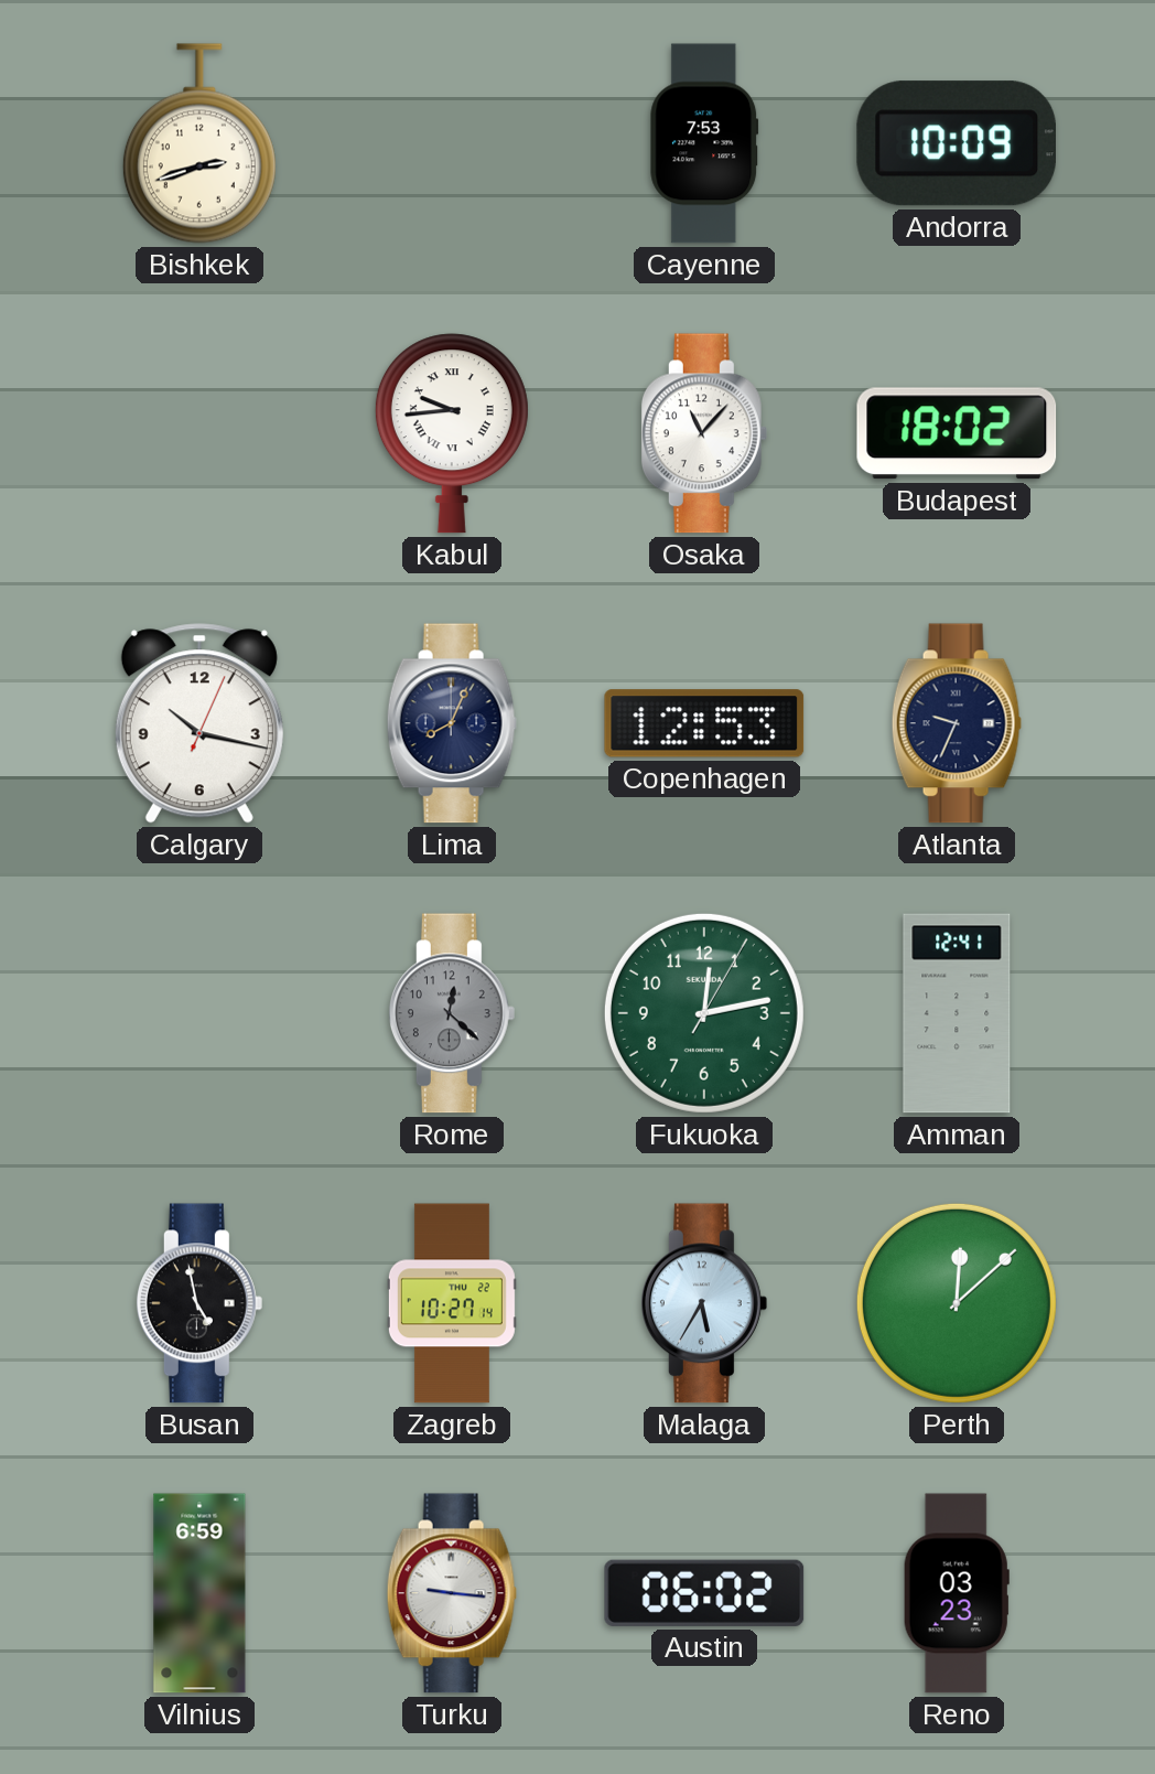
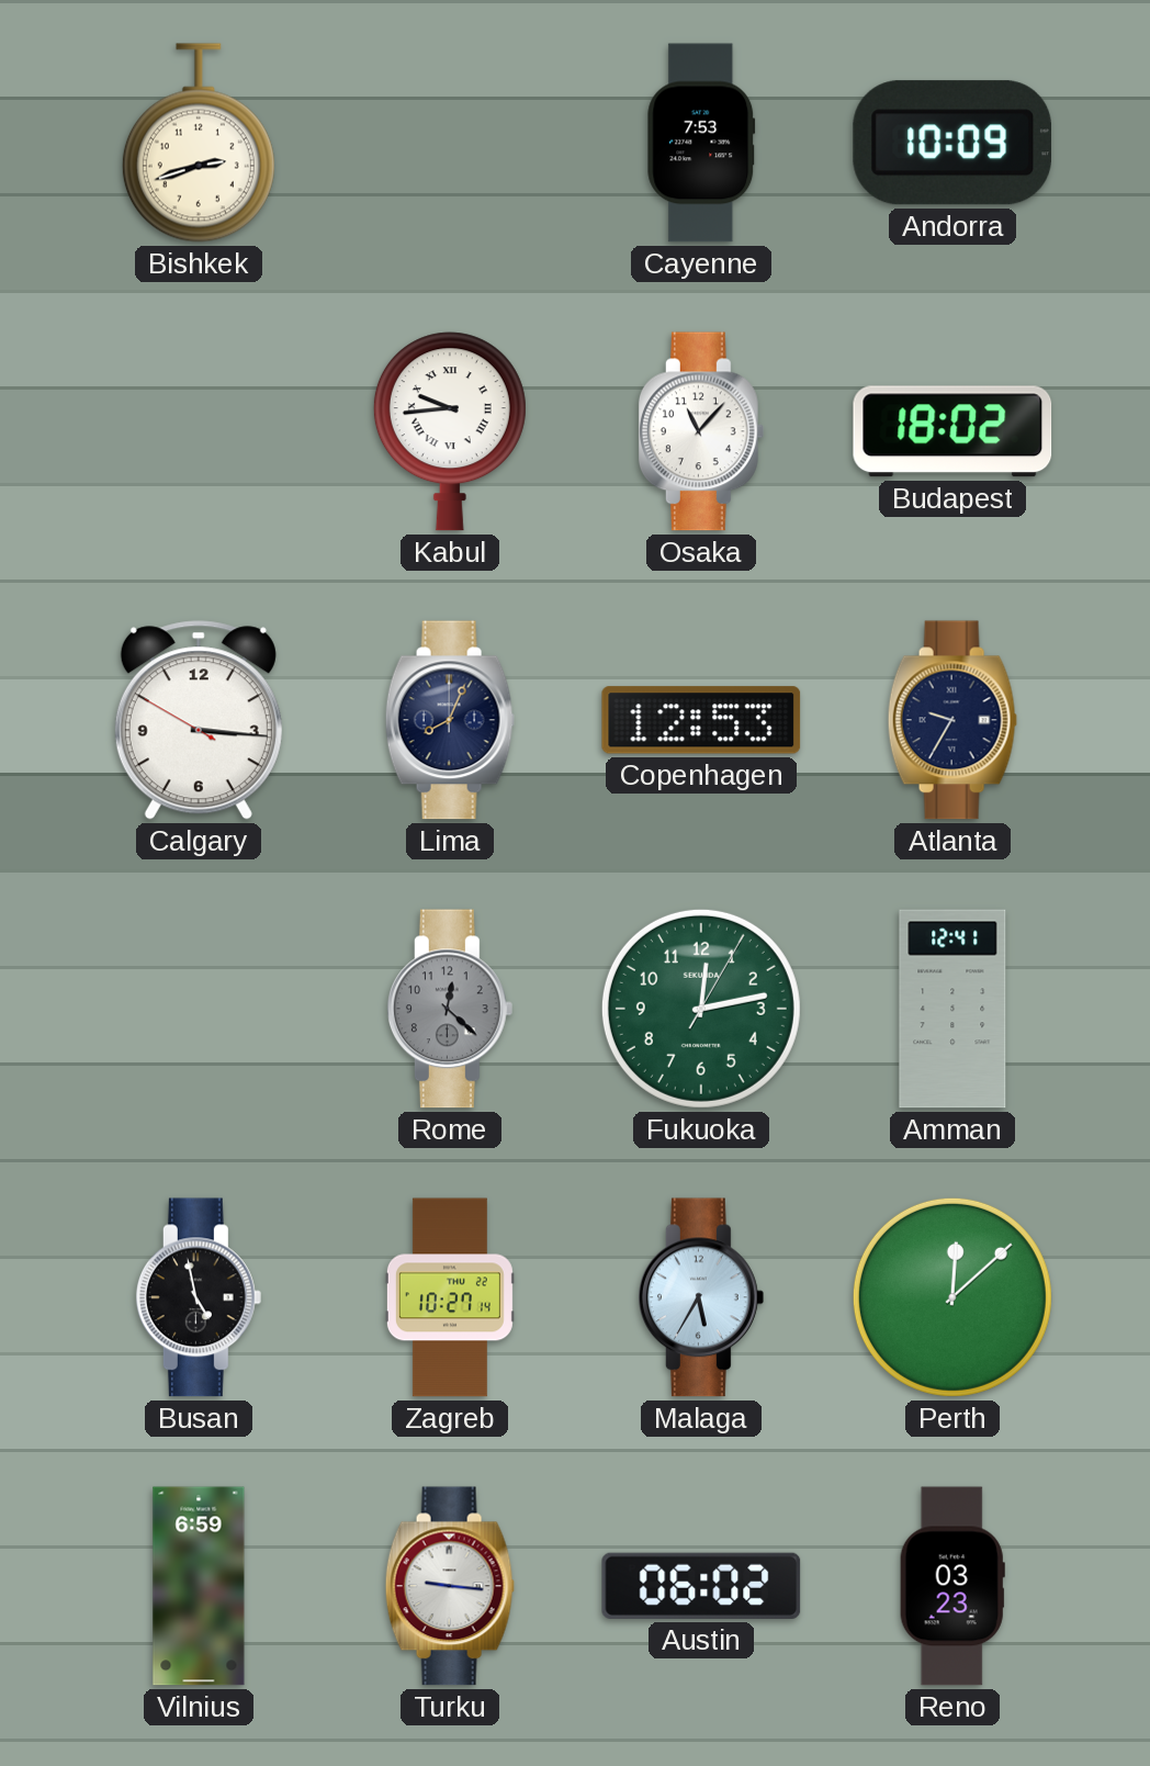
Calgary: 10:17 -> 3:15 (199, 720)
Atlanta: 9:34 -> 9:35 (952, 720)
